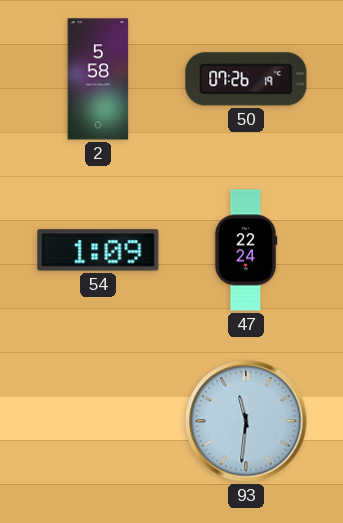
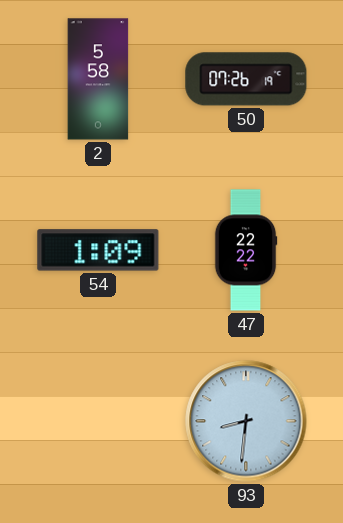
47: 22:24 -> 22:22 (246, 250)
93: 11:31 -> 8:31 (246, 421)
